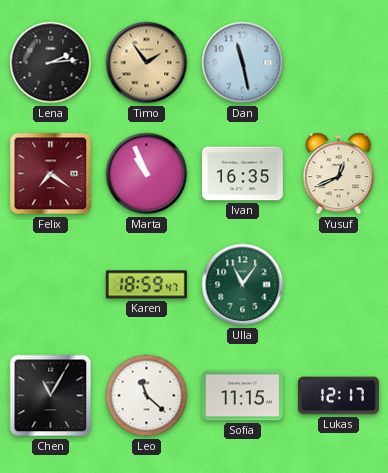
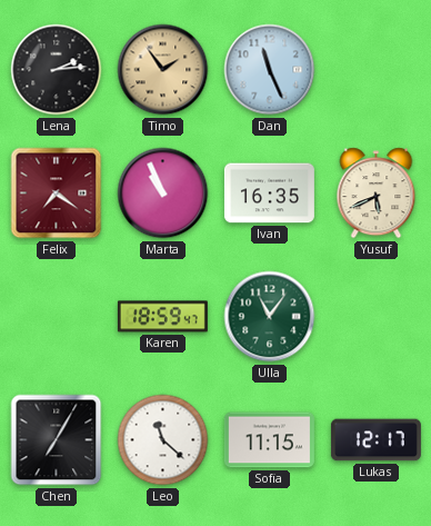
Dan: 11:28 -> 11:26 (270, 70)
Yusuf: 12:41 -> 5:41 (377, 193)
Chen: 11:05 -> 7:05 (57, 440)
